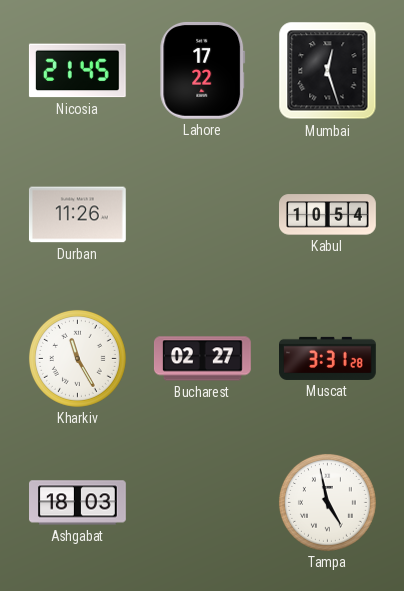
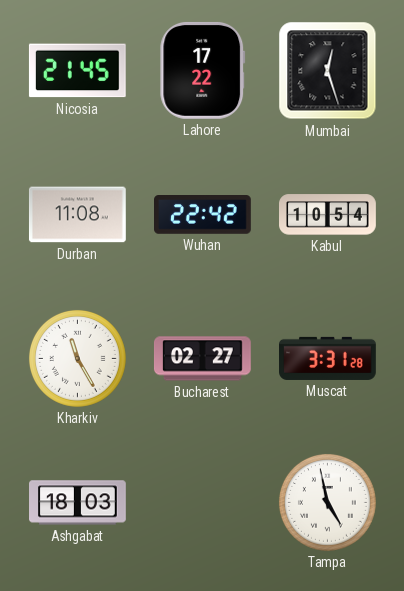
Durban: 11:26 -> 11:08 (77, 215)
Wuhan: none -> 22:42 (203, 215)
